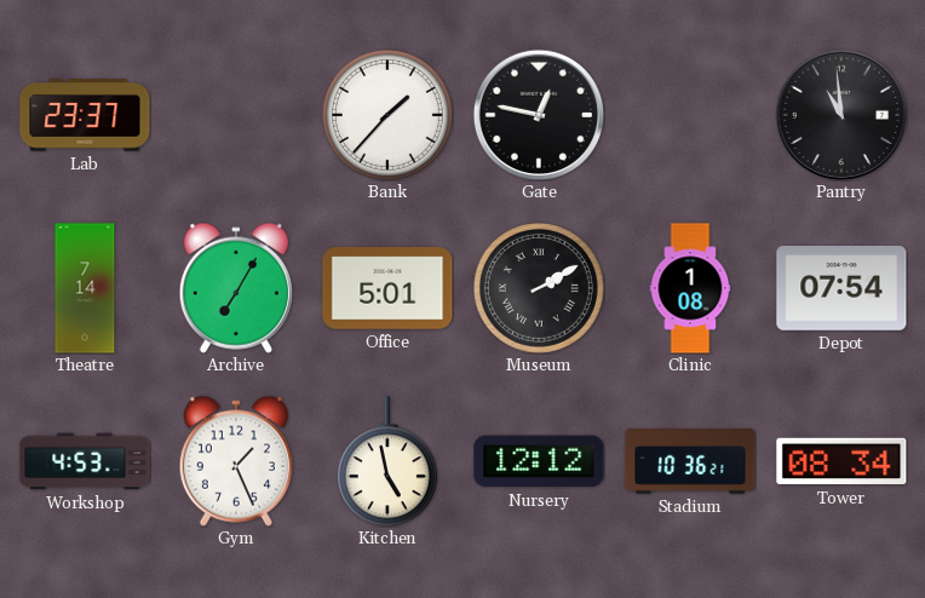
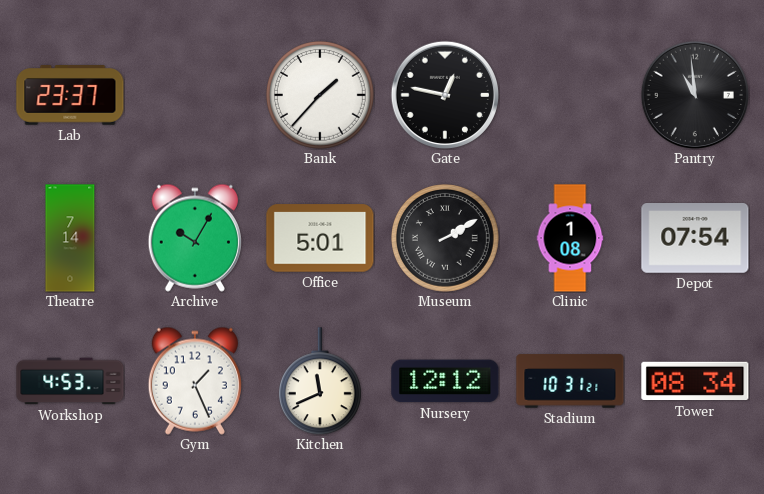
Archive: 7:05 -> 10:05 (195, 238)
Kitchen: 4:58 -> 11:41 (320, 381)
Stadium: 10:36 -> 10:31 (570, 381)
